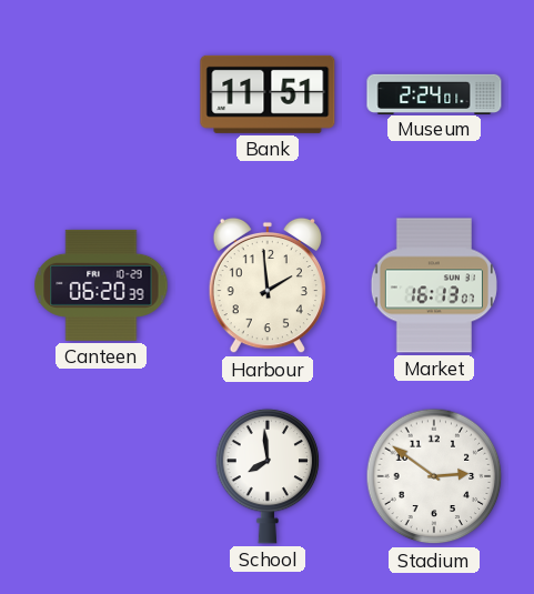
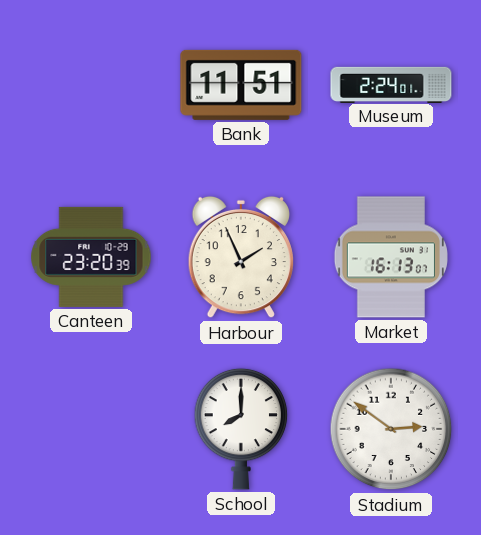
Canteen: 06:20 -> 23:20 (91, 257)
Harbour: 1:59 -> 1:56 (241, 257)
School: 7:59 -> 8:00 (241, 429)
